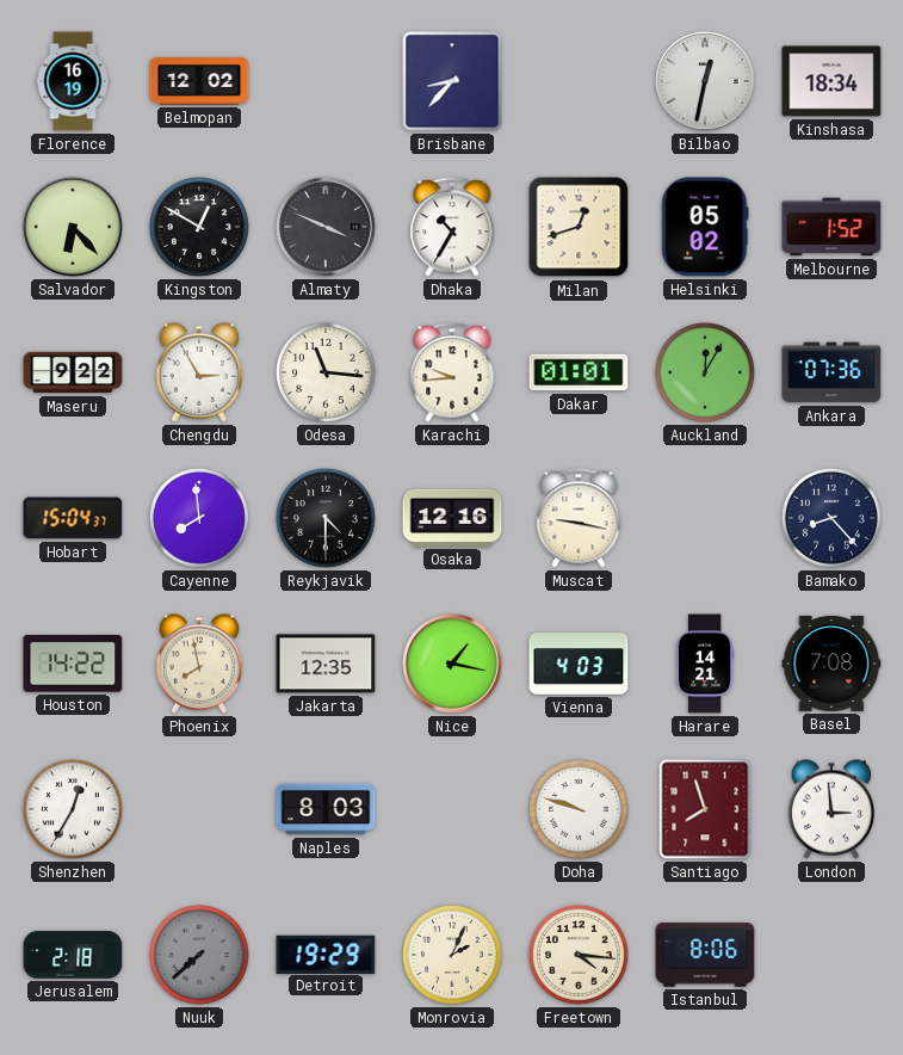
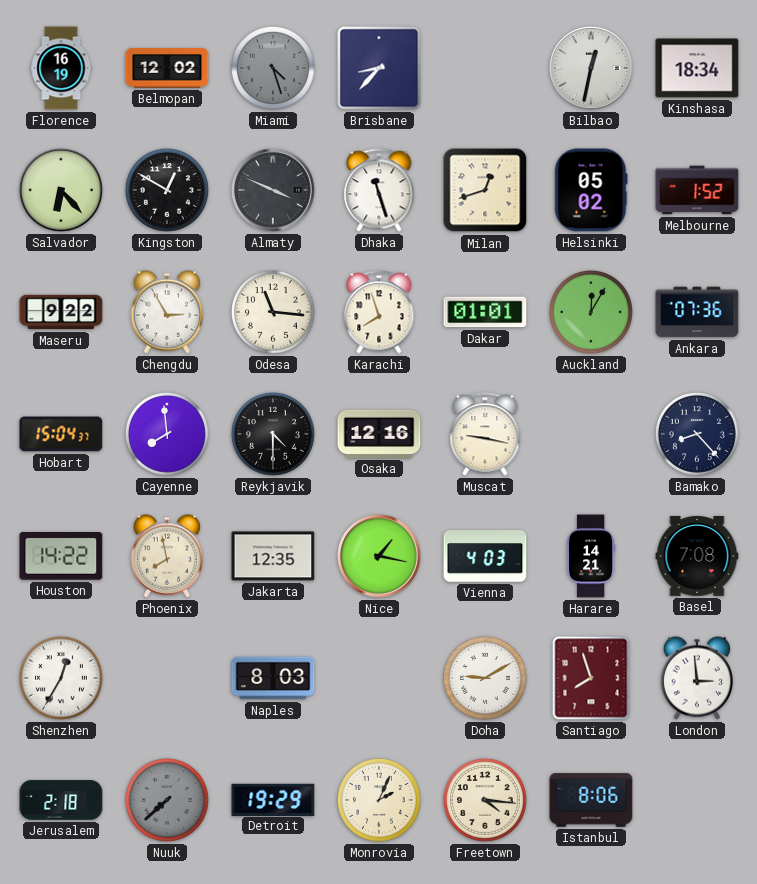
Miami: none -> 4:27 (273, 68)
Dhaka: 10:35 -> 11:27 (379, 190)
Karachi: 9:44 -> 7:57 (379, 312)
Doha: 9:48 -> 9:10 (485, 678)
